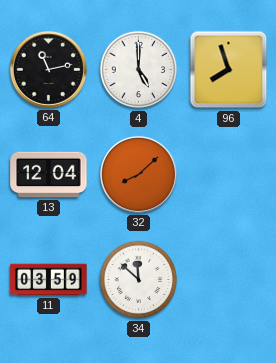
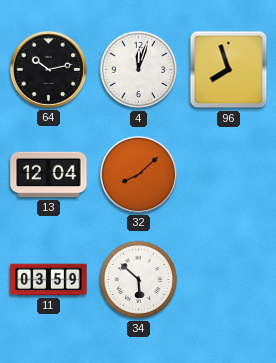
64: 11:13 -> 10:13 (48, 69)
4: 5:00 -> 12:03 (139, 70)
34: 11:52 -> 5:52 (139, 280)
